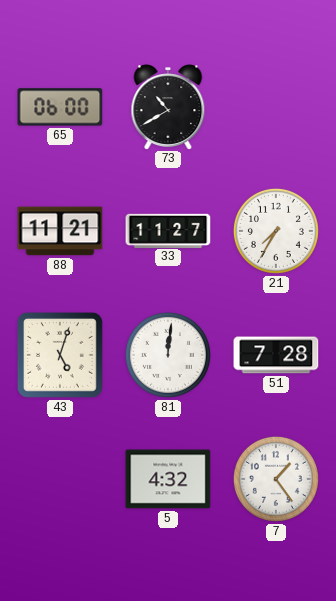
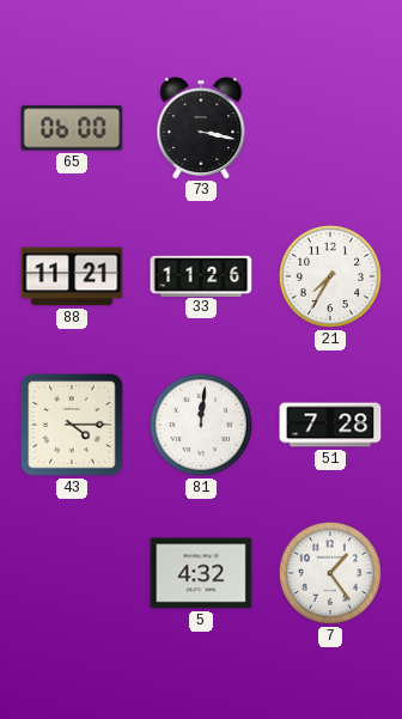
73: 10:40 -> 3:17 (201, 128)
33: 11:27 -> 11:26 (201, 275)
43: 5:03 -> 4:15 (73, 426)
